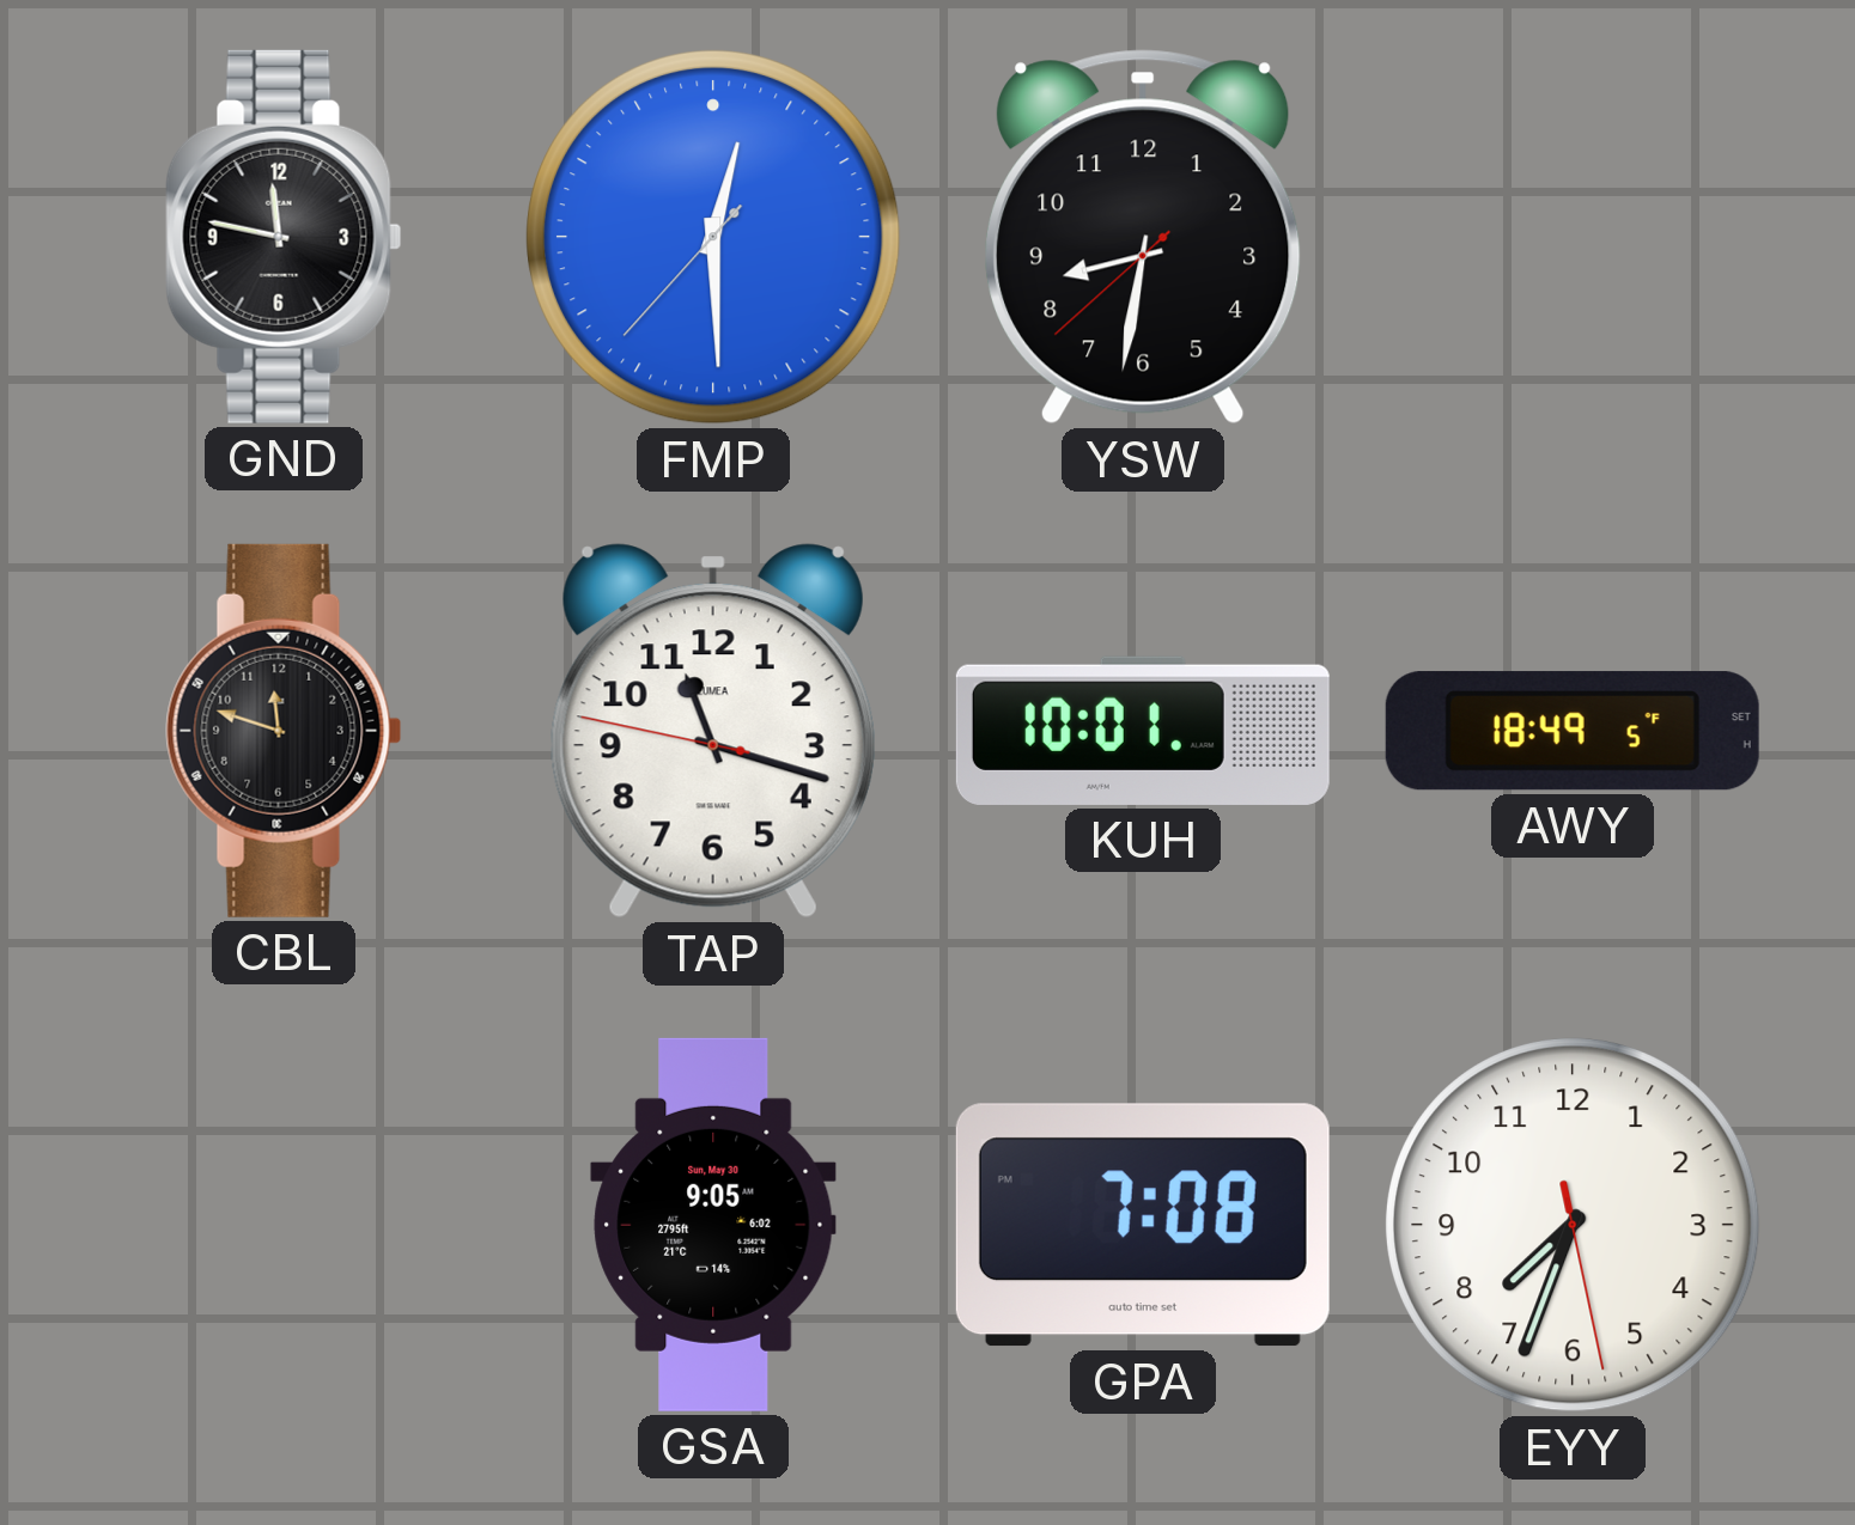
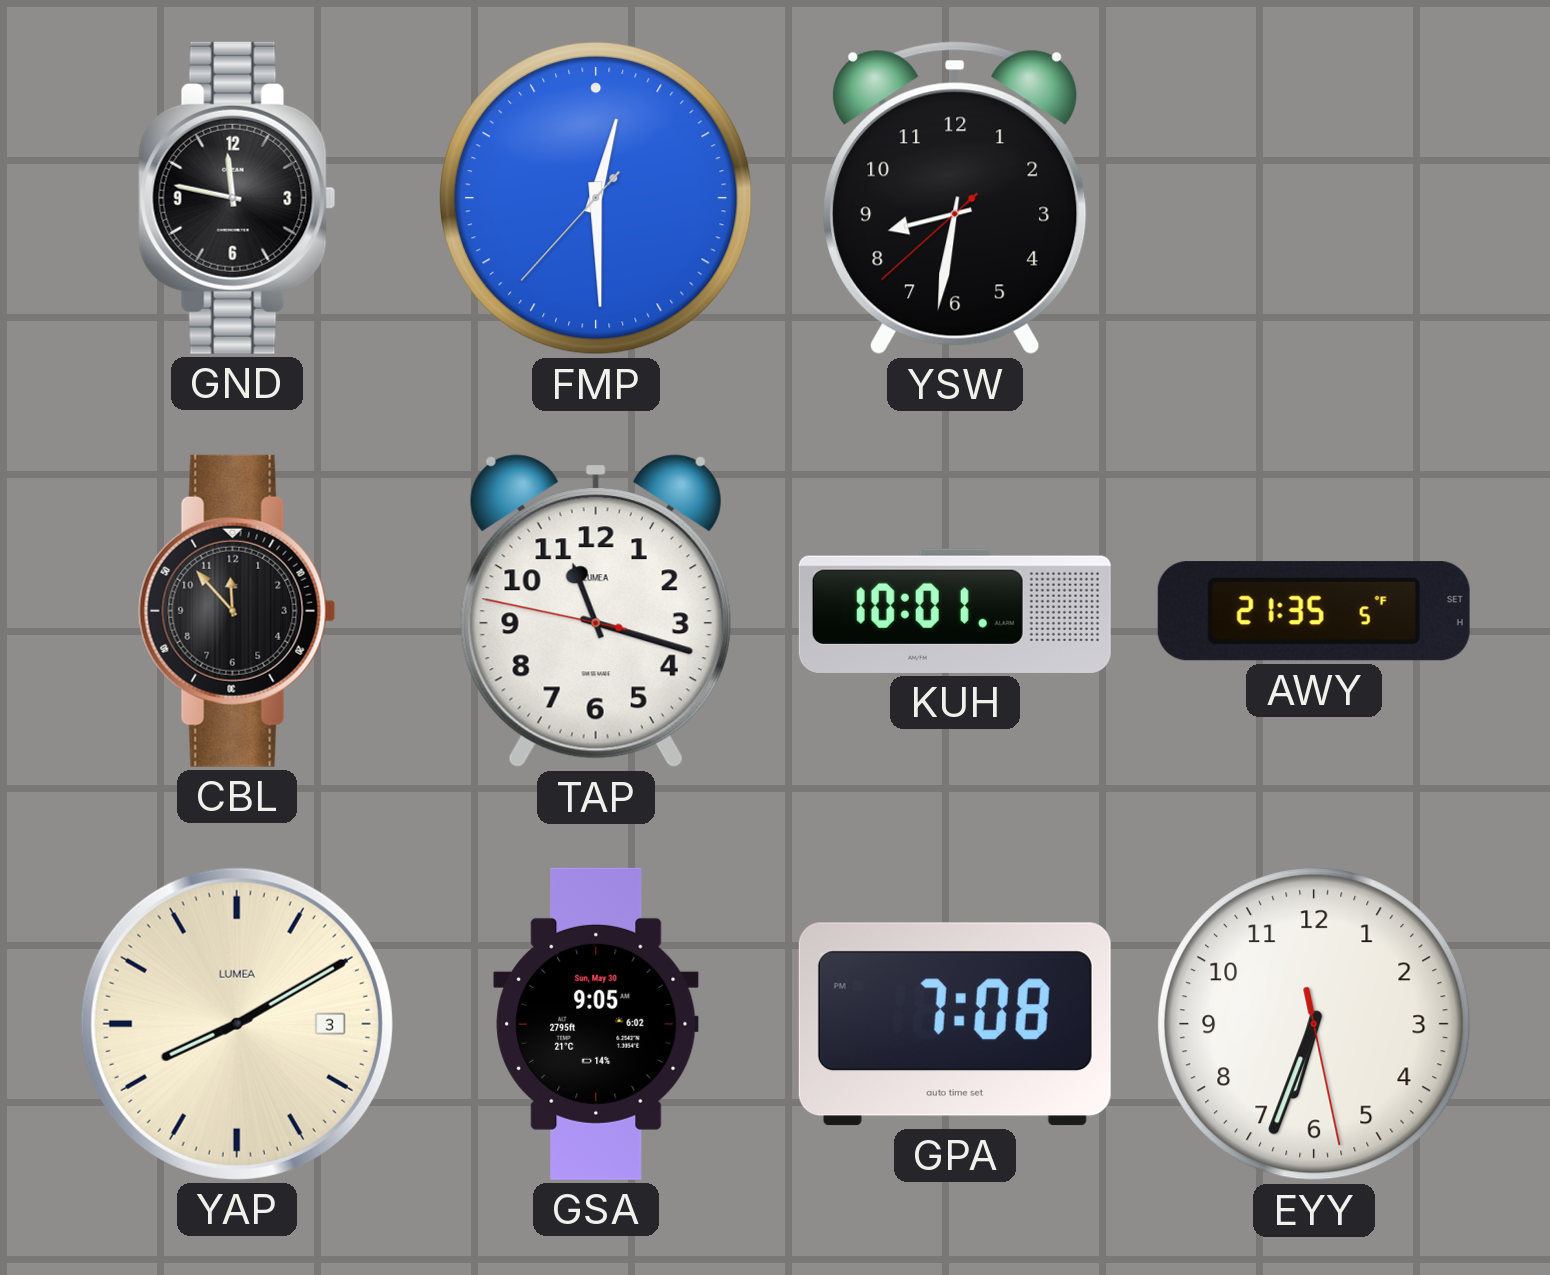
CBL: 11:48 -> 11:53 (237, 611)
AWY: 18:49 -> 21:35 (1314, 611)
YAP: none -> 8:10 (237, 1024)
EYY: 7:33 -> 6:33 (1314, 1024)
